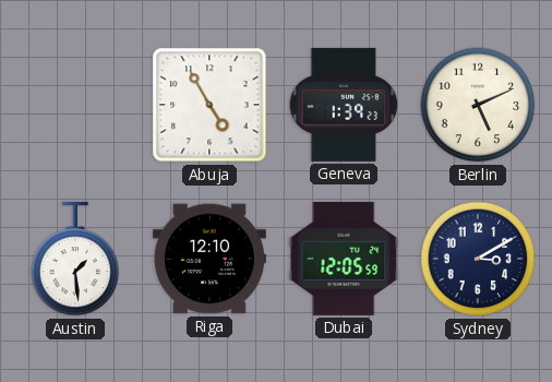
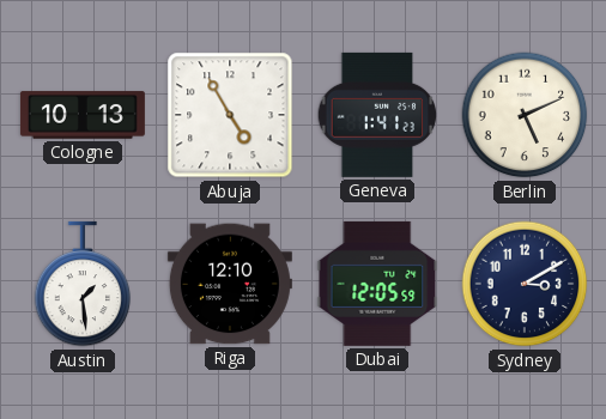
Cologne: none -> 10:13 (83, 115)
Geneva: 1:39 -> 1:41 (377, 115)
